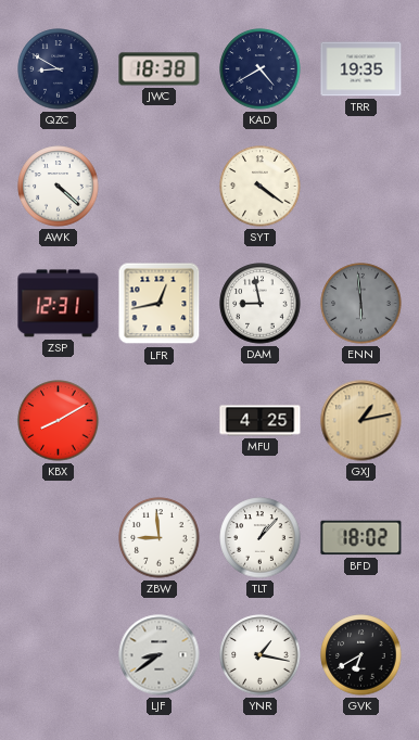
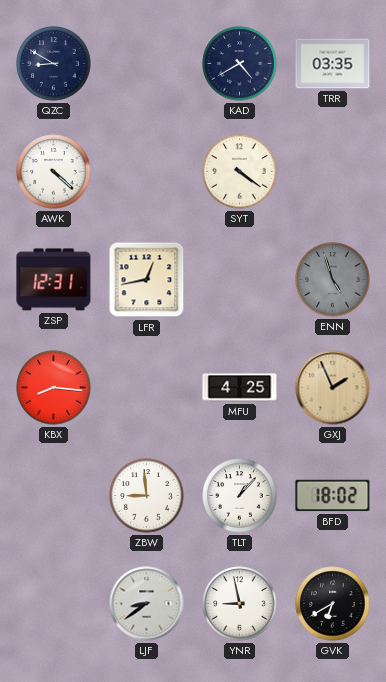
JWC: 18:38 -> none (160, 69)
TRR: 19:35 -> 03:35 (333, 64)
DAM: 8:58 -> none (261, 304)
ENN: 5:59 -> 4:57 (333, 280)
KBX: 8:10 -> 8:16 (54, 388)
GXJ: 1:13 -> 1:56 (333, 388)
YNR: 1:17 -> 8:58 (240, 604)
